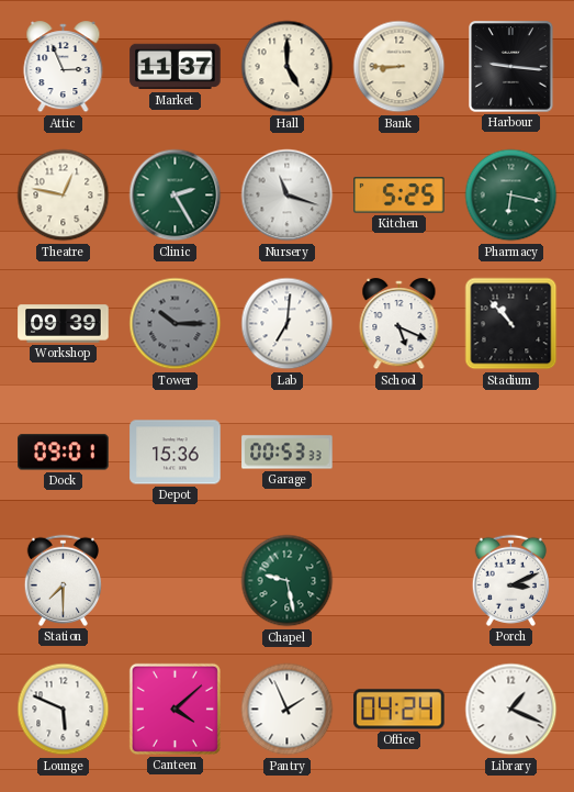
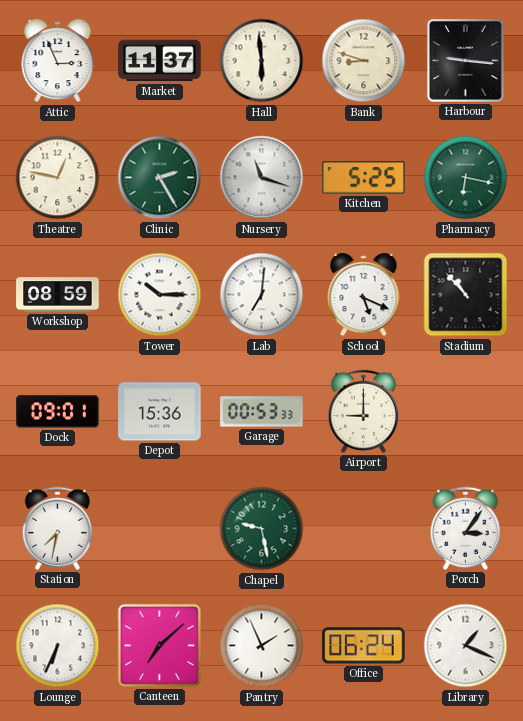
Hall: 5:00 -> 5:59 (262, 61)
Bank: 8:45 -> 8:48 (364, 61)
Workshop: 09:39 -> 08:59 (58, 295)
Tower dial: grey -> white (160, 295)
Airport: none -> 9:00 (363, 411)
Station: 7:30 -> 7:32 (57, 528)
Porch: 3:11 -> 3:06 (465, 528)
Lounge: 5:49 -> 6:34 (58, 646)
Canteen: 4:08 -> 7:08 (159, 645)
Office: 04:24 -> 06:24 (364, 646)
